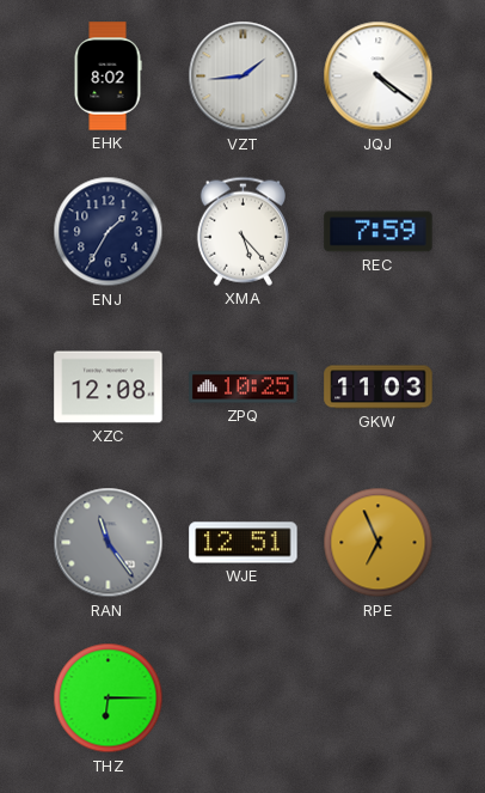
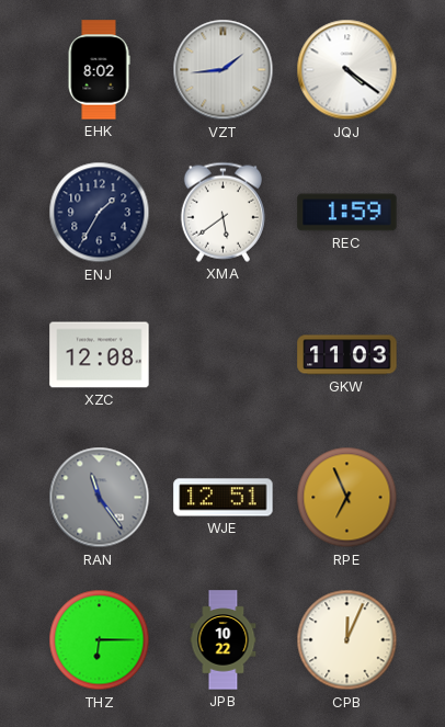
XMA: 5:23 -> 5:39 (222, 212)
REC: 7:59 -> 1:59 (347, 213)
ZPQ: 10:25 -> none (244, 388)
JPB: none -> 10:22 (224, 640)
CPB: none -> 12:04 (347, 640)
